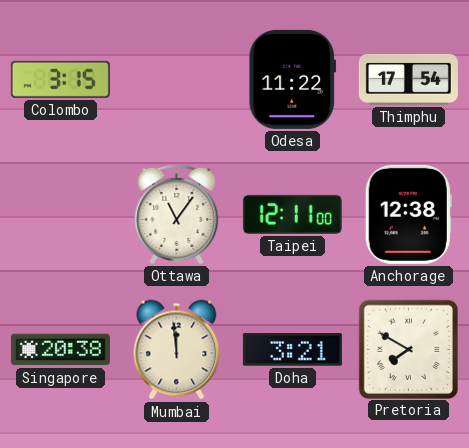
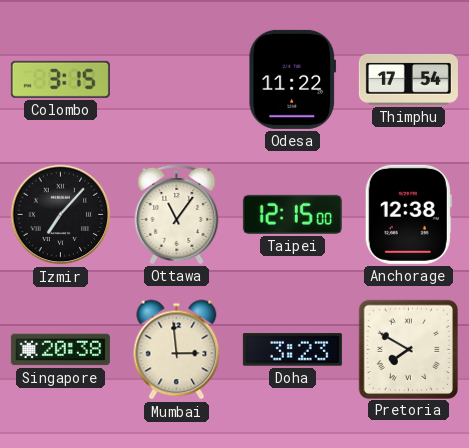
Izmir: none -> 7:07 (61, 215)
Taipei: 12:11 -> 12:15 (292, 214)
Mumbai: 11:59 -> 2:59 (177, 350)
Doha: 3:21 -> 3:23 (292, 350)
